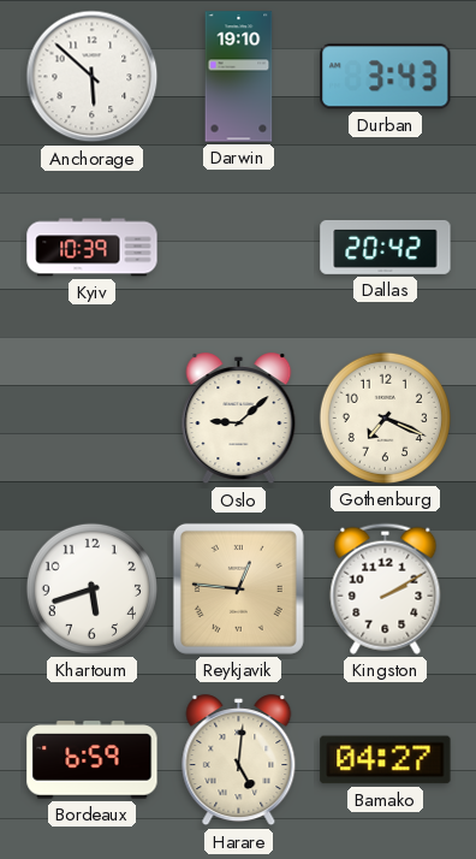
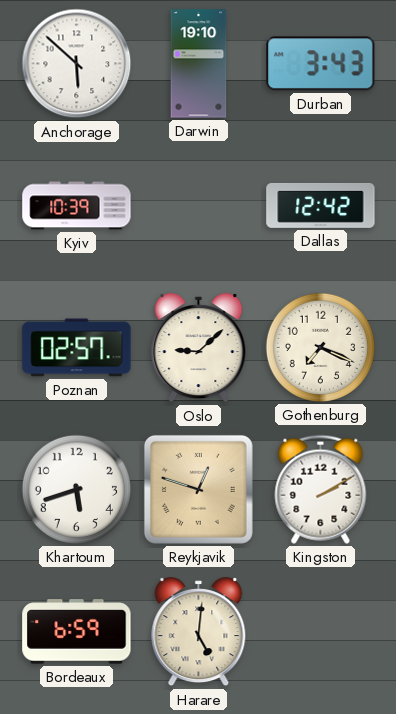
Dallas: 20:42 -> 12:42 (321, 205)
Poznan: none -> 02:57 (77, 348)
Reykjavik: 12:46 -> 12:48 (198, 489)
Bamako: 04:27 -> none (386, 760)
